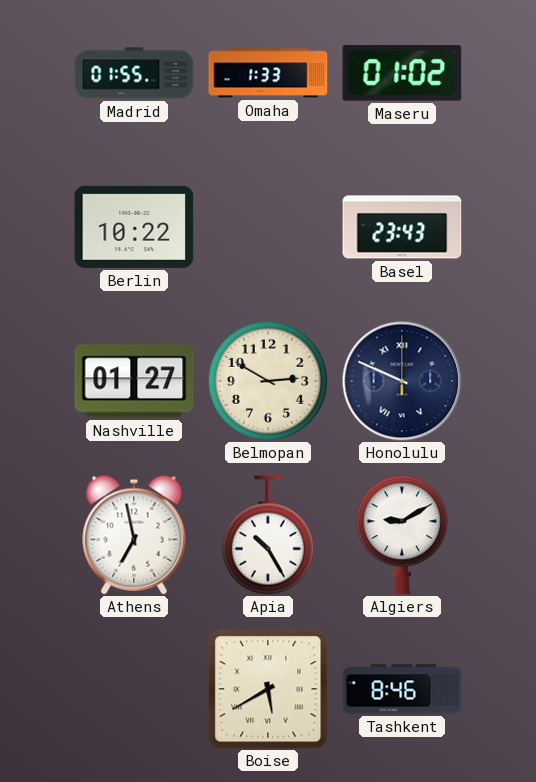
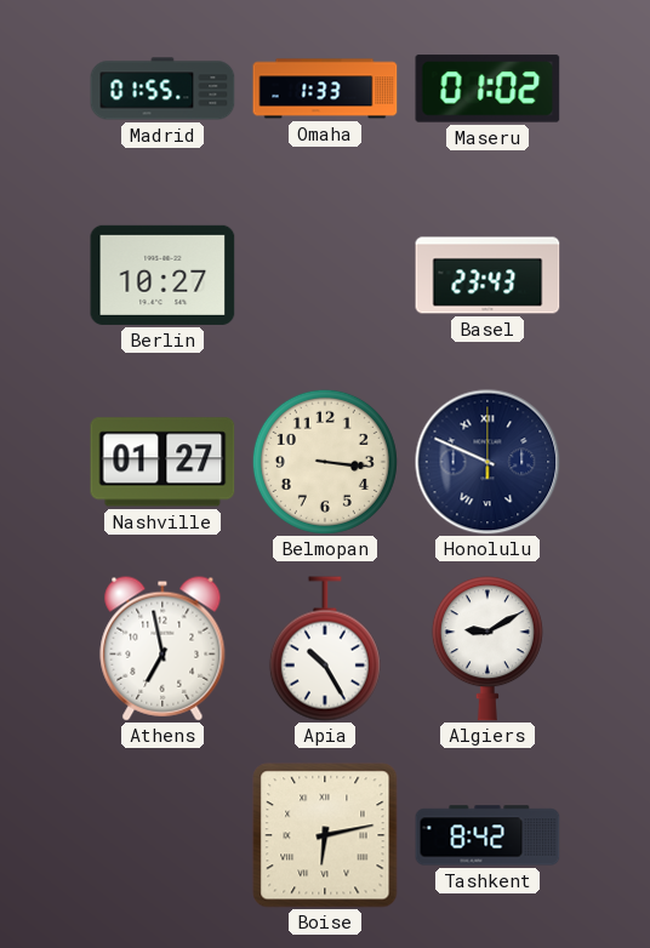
Berlin: 10:22 -> 10:27 (162, 275)
Belmopan: 2:50 -> 3:16 (325, 462)
Boise: 5:40 -> 6:13 (325, 835)
Tashkent: 8:46 -> 8:42 (487, 835)
